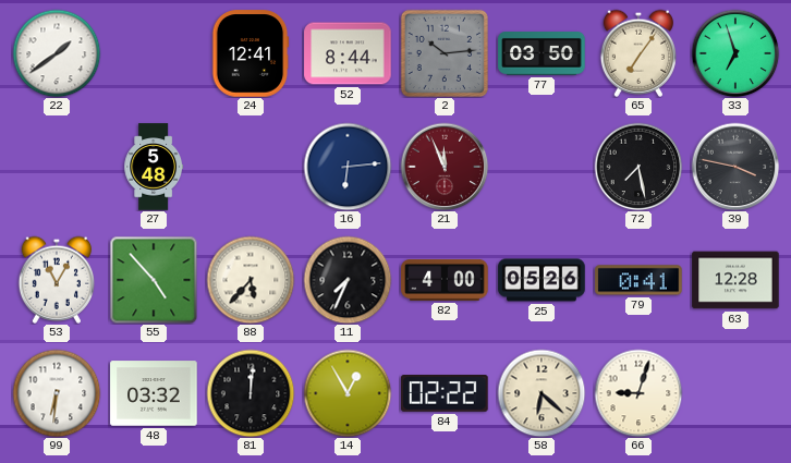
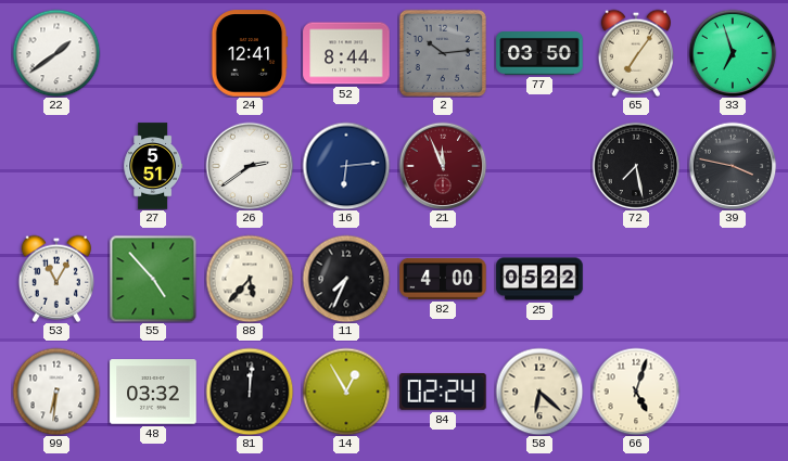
27: 5:48 -> 5:51 (153, 166)
26: none -> 2:39 (250, 166)
25: 05:26 -> 05:22 (539, 279)
79: 0:41 -> none (638, 280)
63: 12:28 -> none (735, 280)
84: 02:22 -> 02:24 (443, 393)
66: 9:03 -> 5:03 (636, 392)
